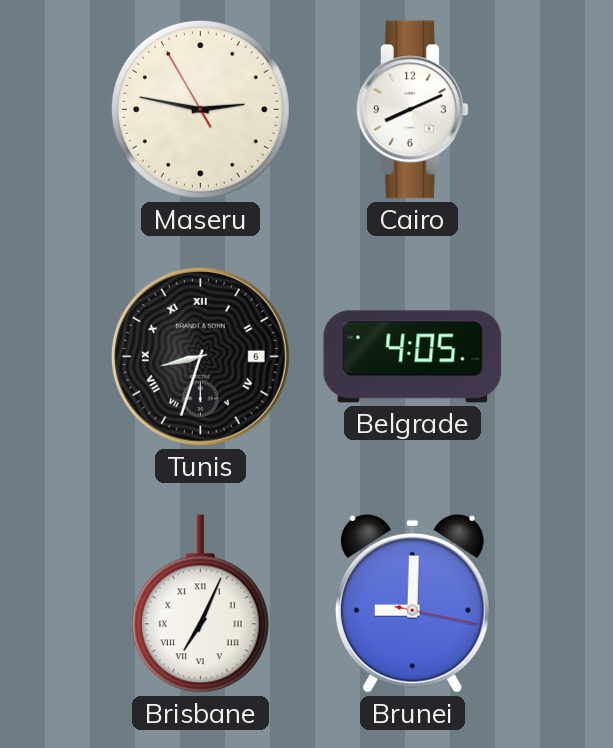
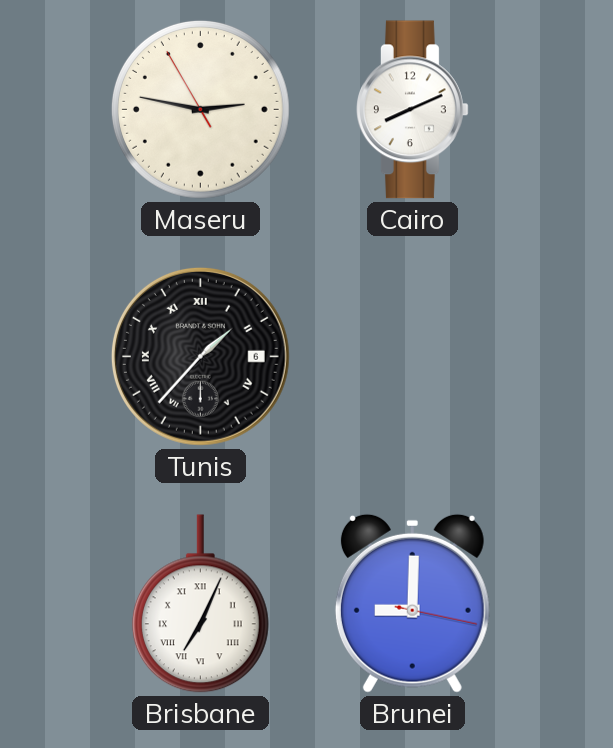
Tunis: 8:33 -> 1:37 (200, 356)
Belgrade: 4:05 -> none (413, 357)
